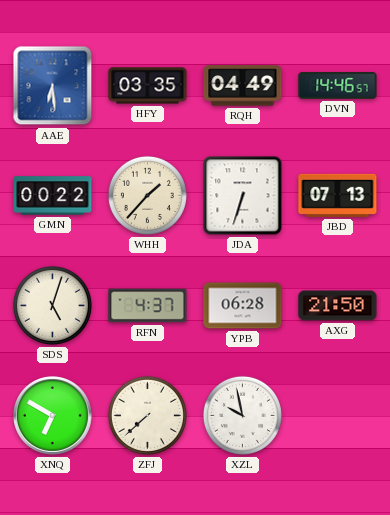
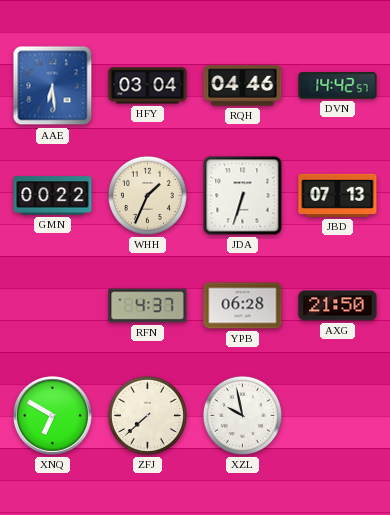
HFY: 03:35 -> 03:04 (148, 86)
RQH: 04:49 -> 04:46 (243, 86)
DVN: 14:46 -> 14:42 (338, 86)
WHH: 1:37 -> 1:34 (147, 195)
SDS: 5:03 -> none (52, 305)
